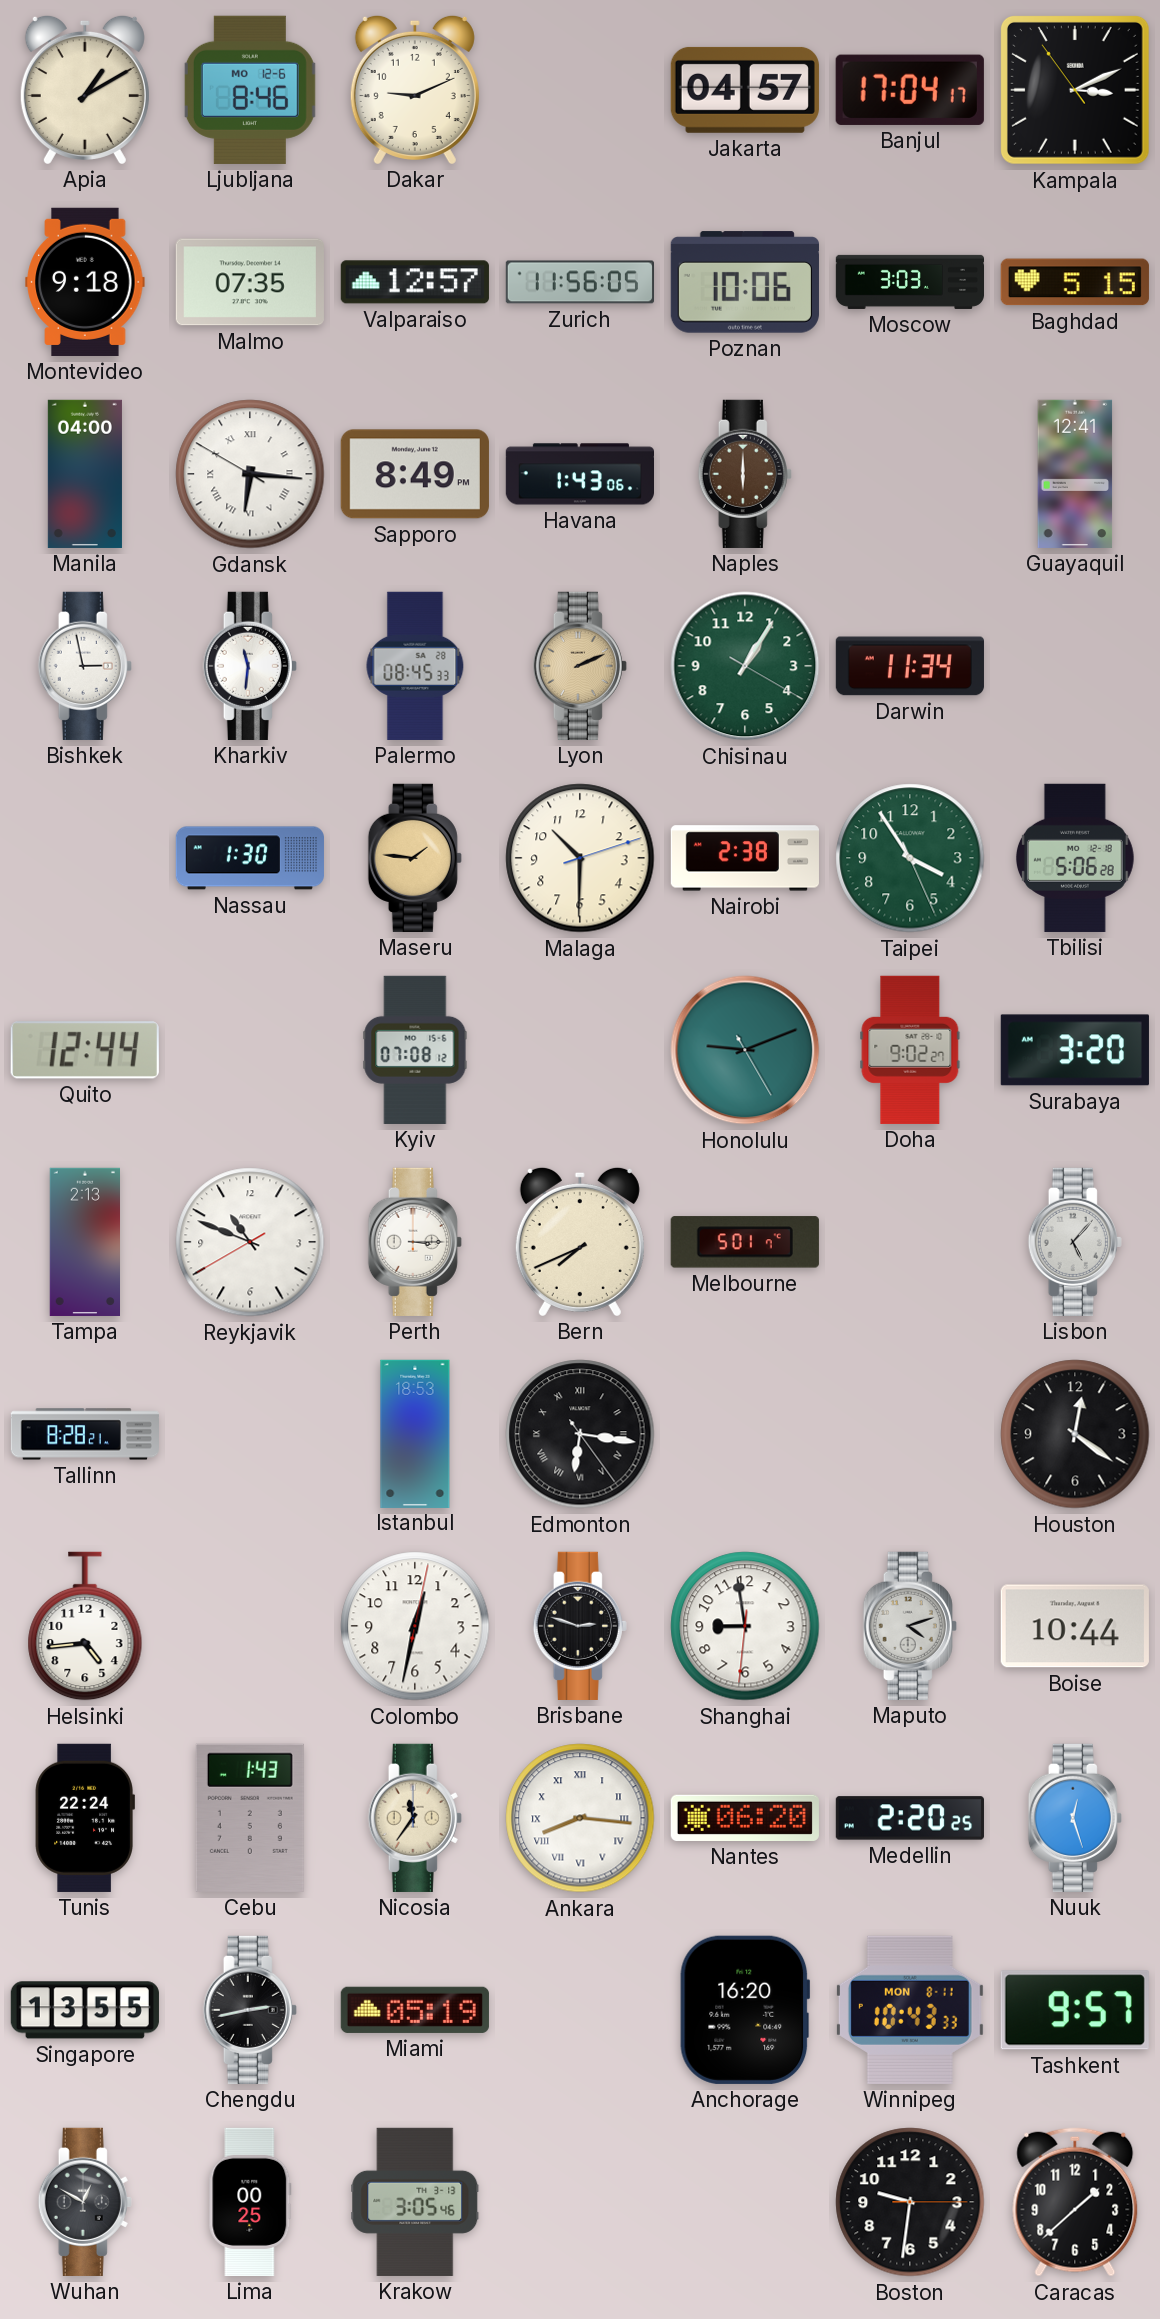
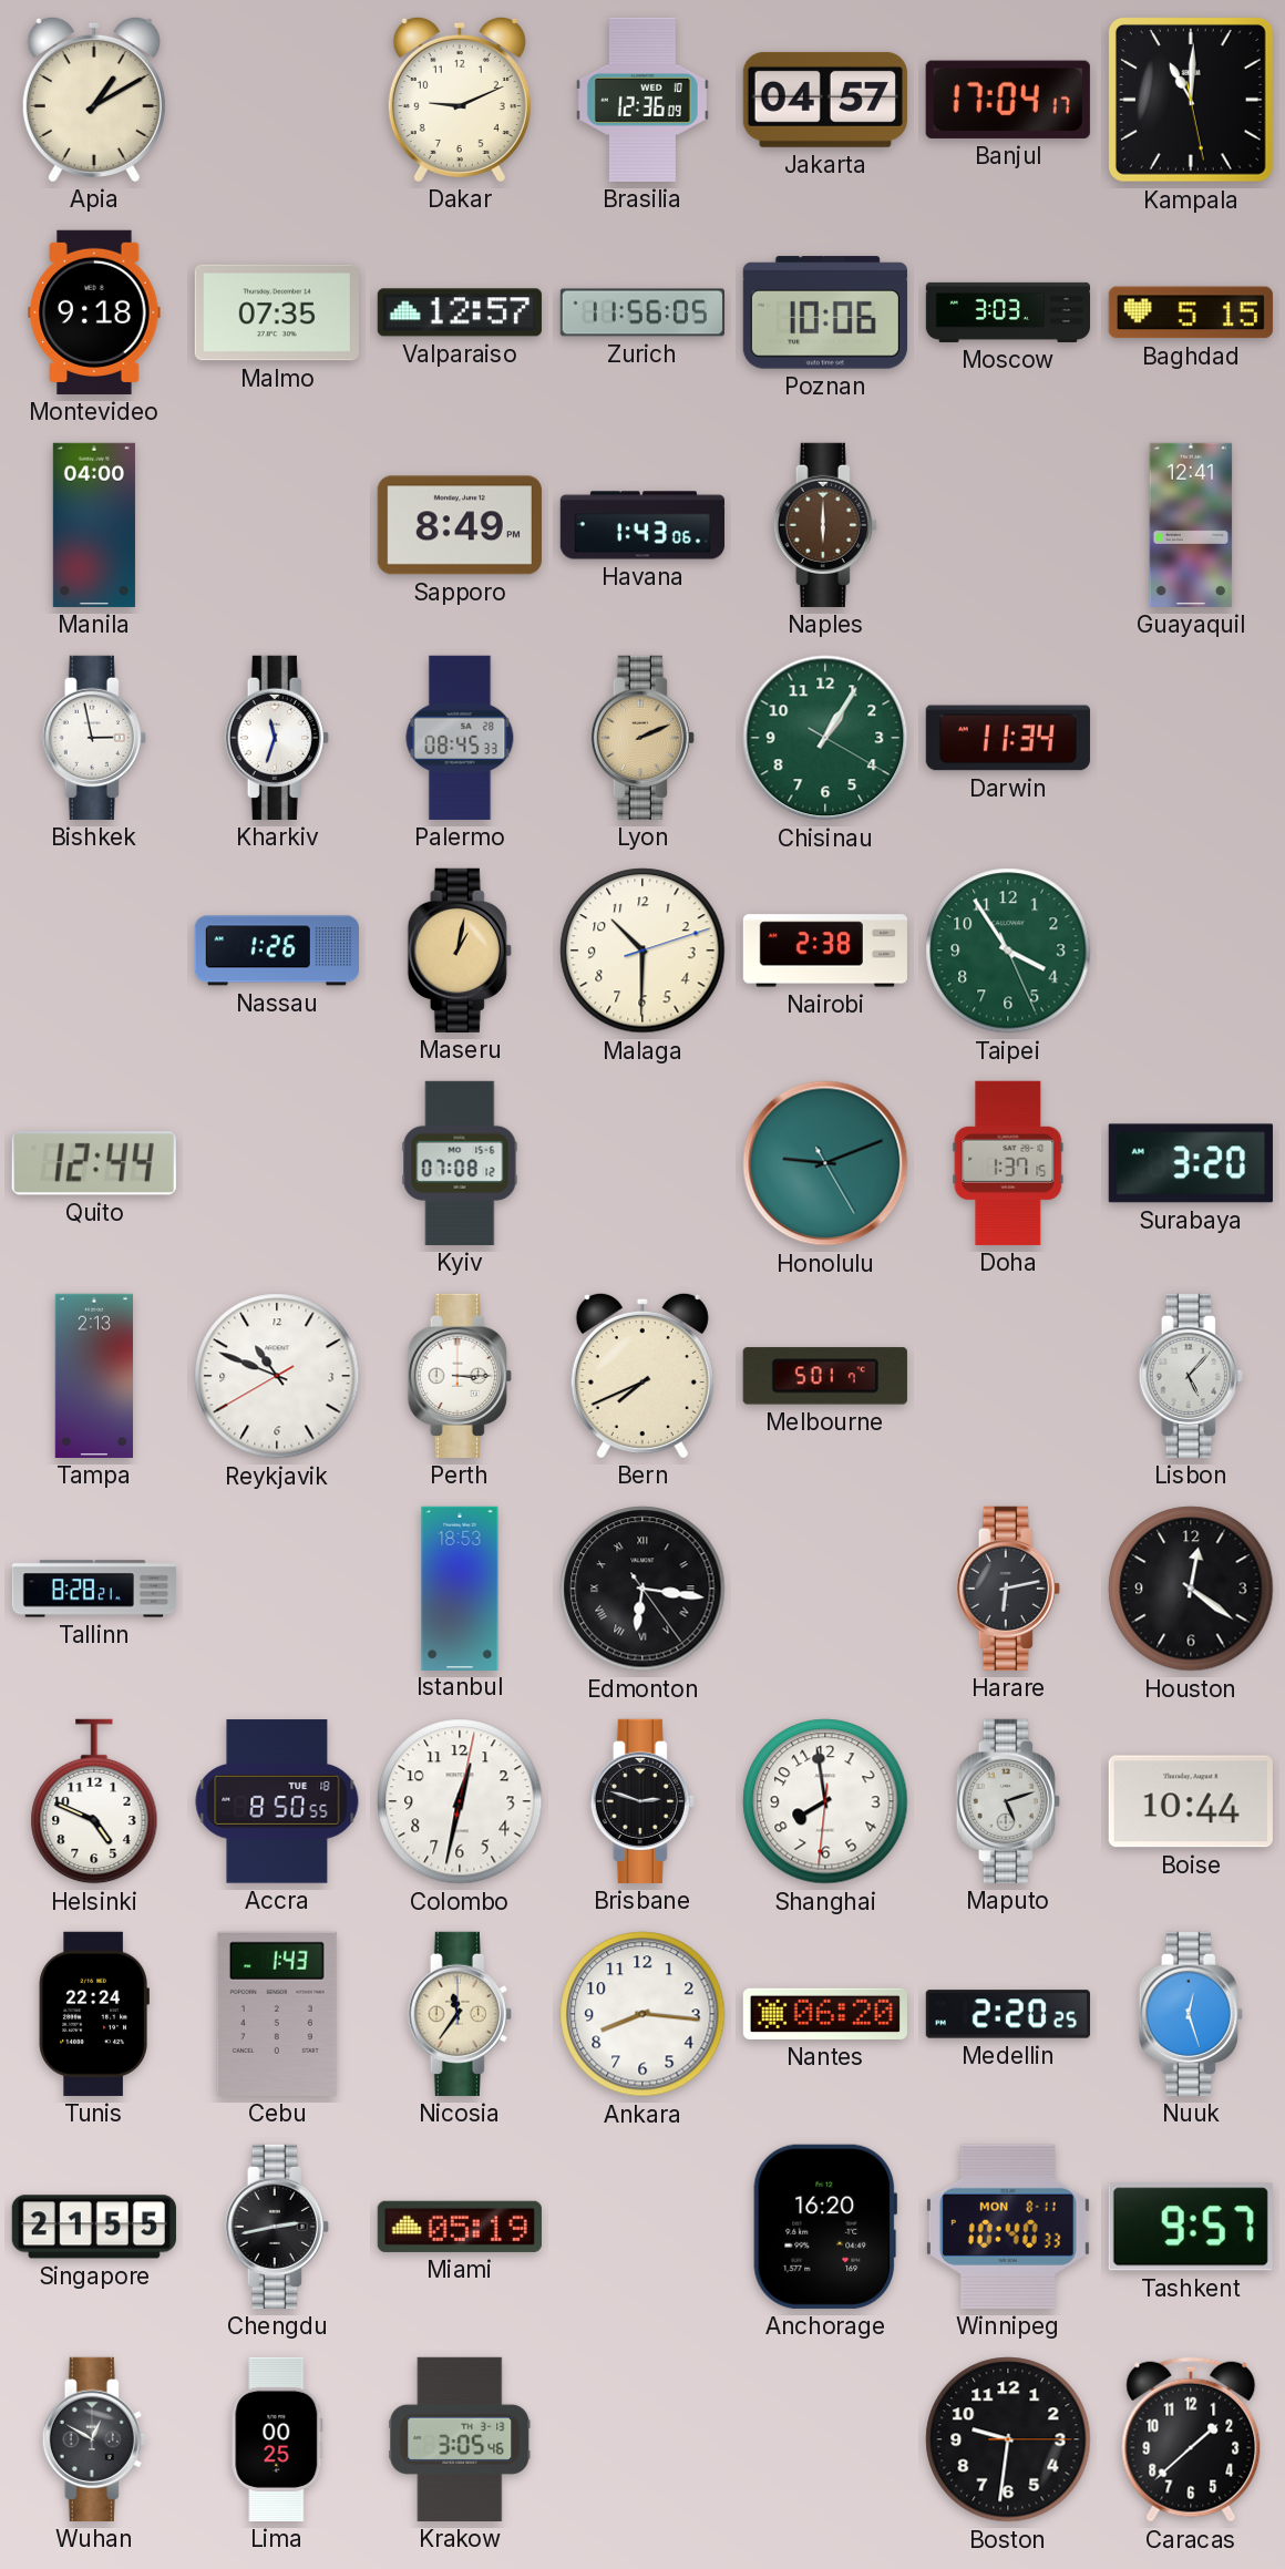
Ljubljana: 8:46 -> none (250, 90)
Brasilia: none -> 12:36 (642, 100)
Kampala: 3:10 -> 11:00 (1191, 100)
Gdansk: 6:15 -> none (250, 474)
Kharkiv: 11:31 -> 11:33 (277, 738)
Nassau: 1:30 -> 1:26 (277, 950)
Maseru: 1:46 -> 1:02 (460, 950)
Tbilisi: 5:06 -> none (1075, 858)
Doha: 9:02 -> 1:37 (1008, 1163)
Harare: none -> 6:13 (1008, 1589)
Helsinki: 4:44 -> 4:49 (94, 1801)
Accra: none -> 8:50 (277, 1801)
Shanghai: 8:58 -> 7:58 (825, 1801)
Maputo: 4:12 -> 5:12 (1008, 1801)
Ankara numerals: Roman -> Arabic (642, 2014)
Singapore: 13:55 -> 21:55 (94, 2227)
Winnipeg: 10:43 -> 10:40 (1008, 2227)
